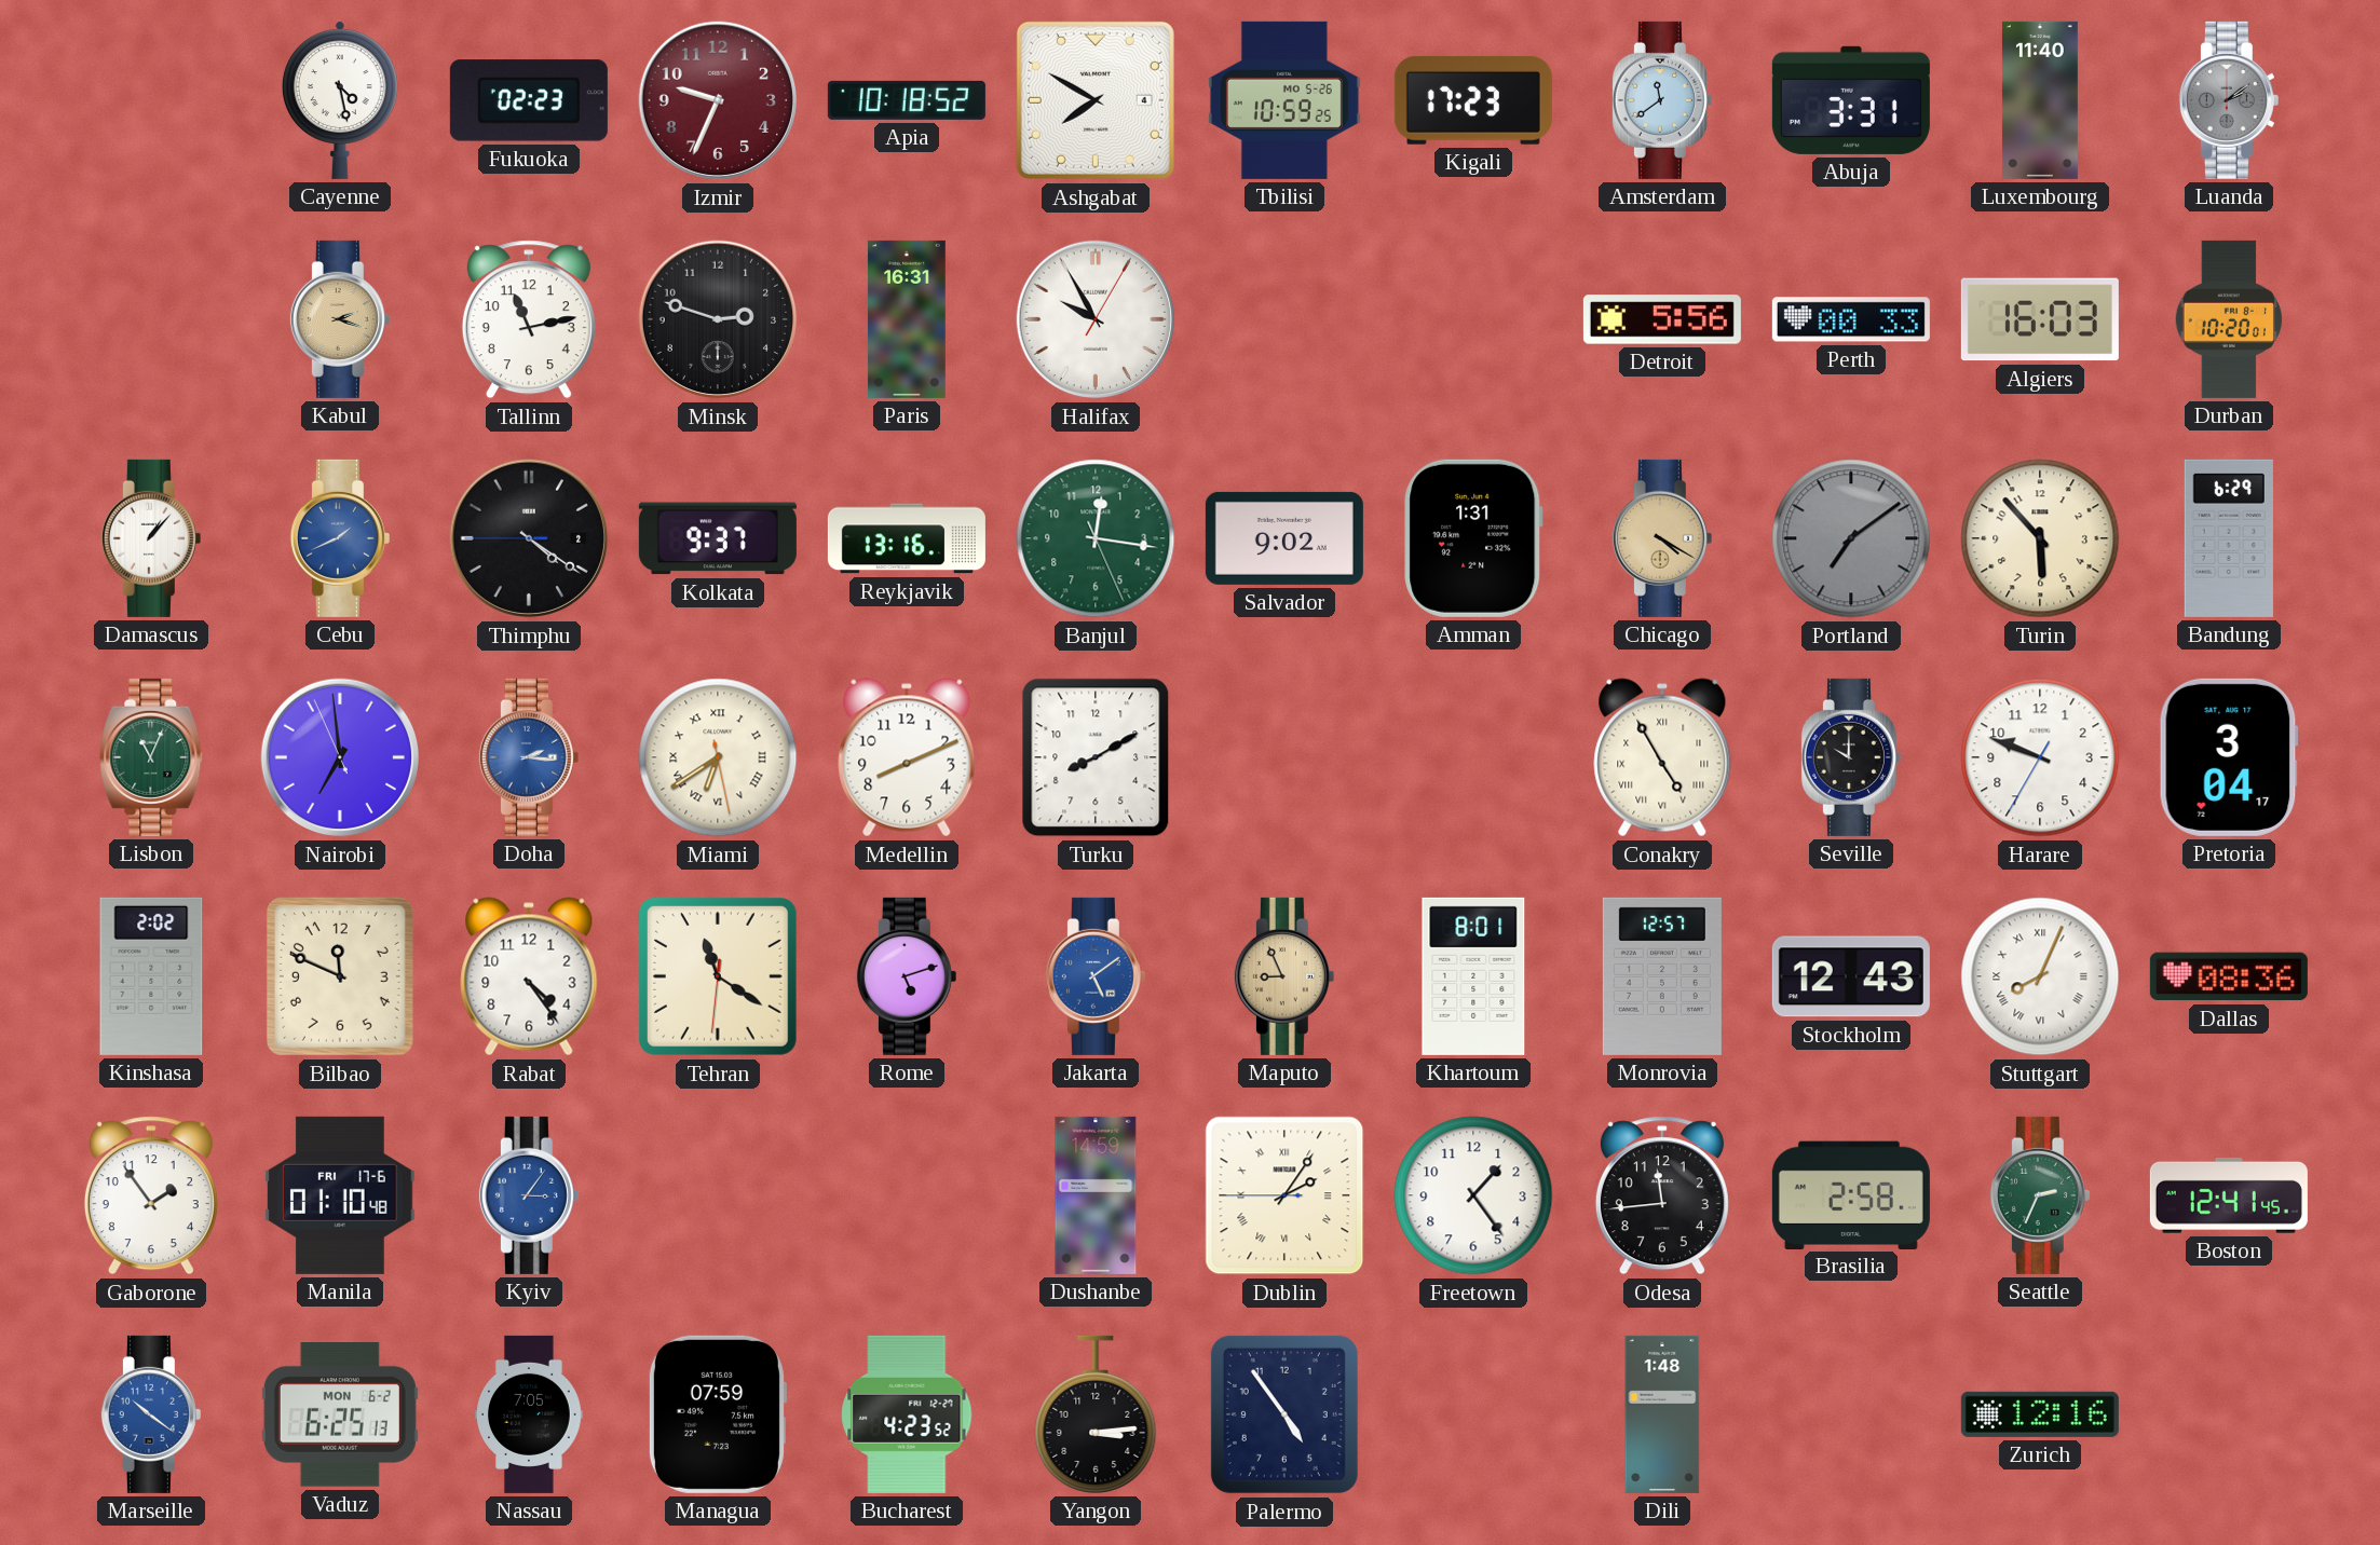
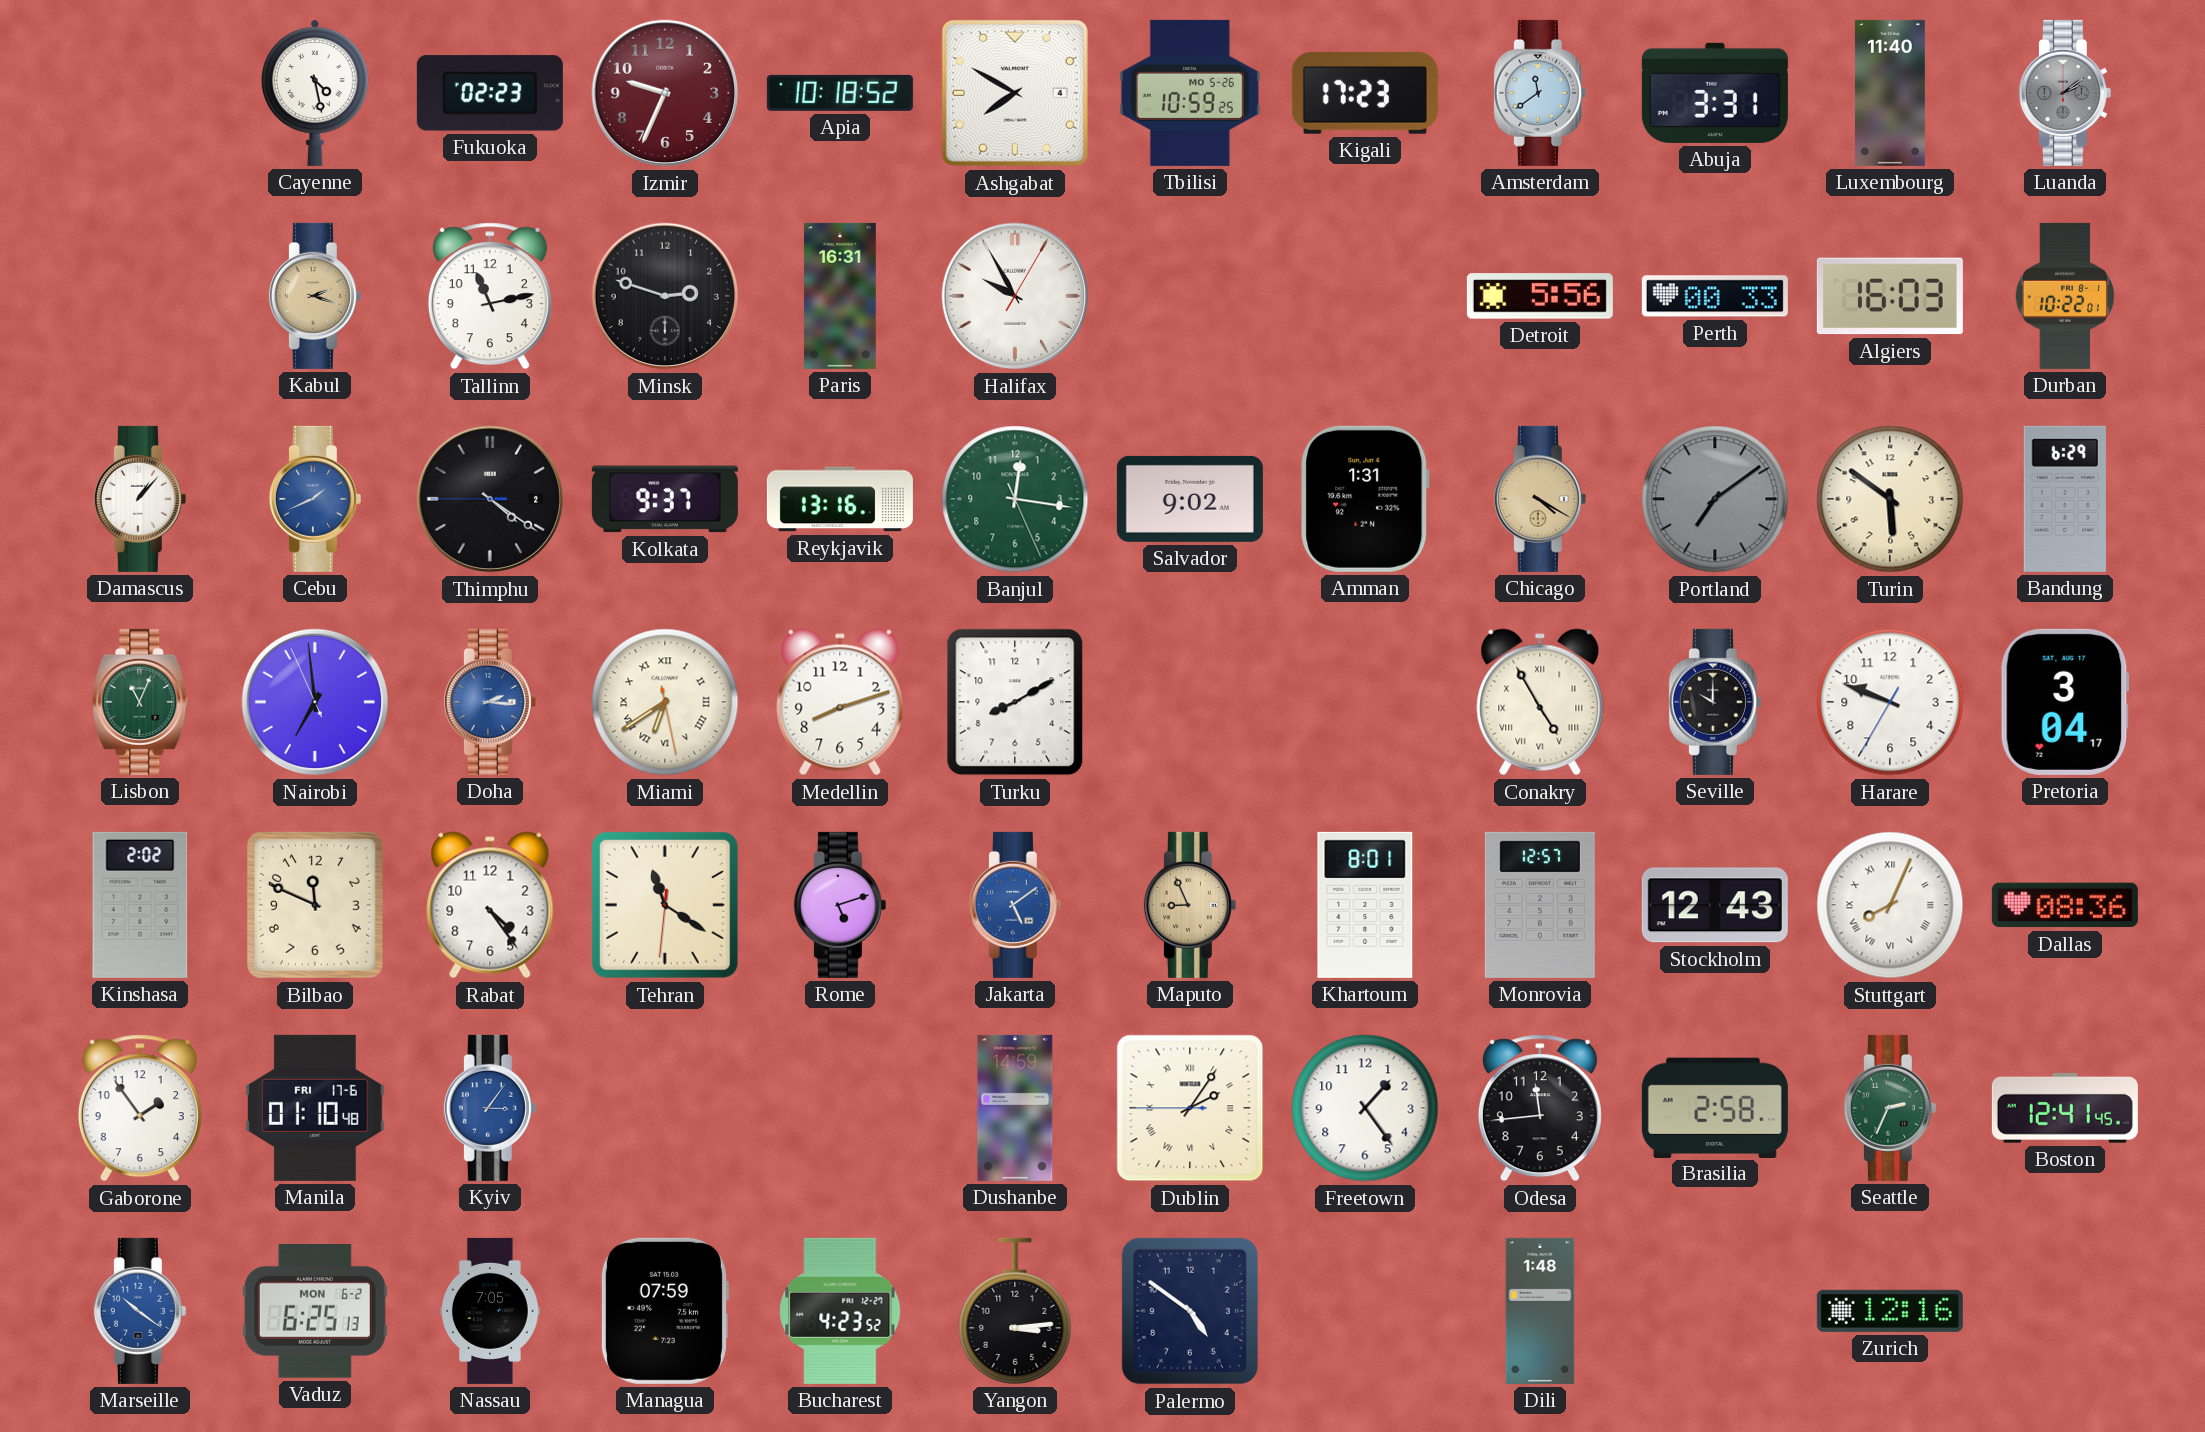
Durban: 10:20 -> 10:22 (2065, 296)
Turin: 5:53 -> 5:51 (1890, 499)
Medellin: 8:11 -> 8:12 (840, 702)
Palermo: 4:54 -> 4:51 (1190, 1311)
